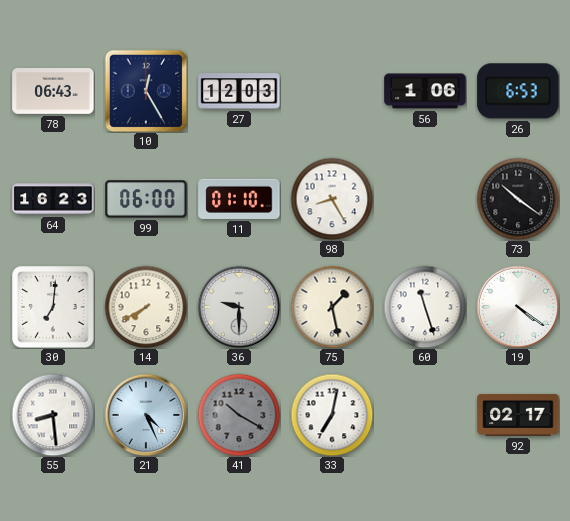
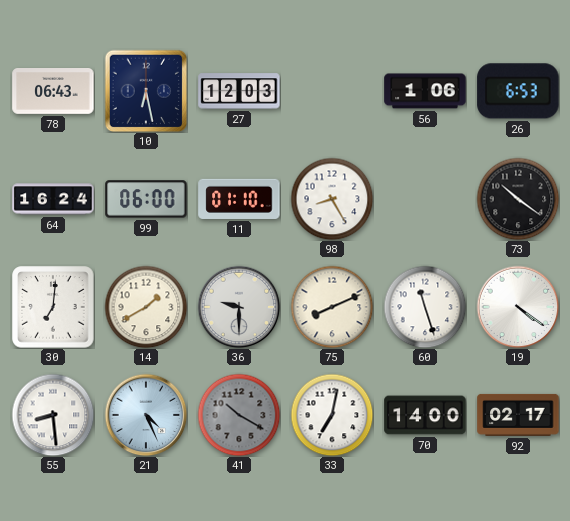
10: 12:25 -> 6:28 (146, 91)
64: 16:23 -> 16:24 (53, 199)
14: 7:40 -> 1:40 (146, 307)
75: 1:28 -> 8:11 (332, 307)
70: none -> 14:00 (425, 415)
